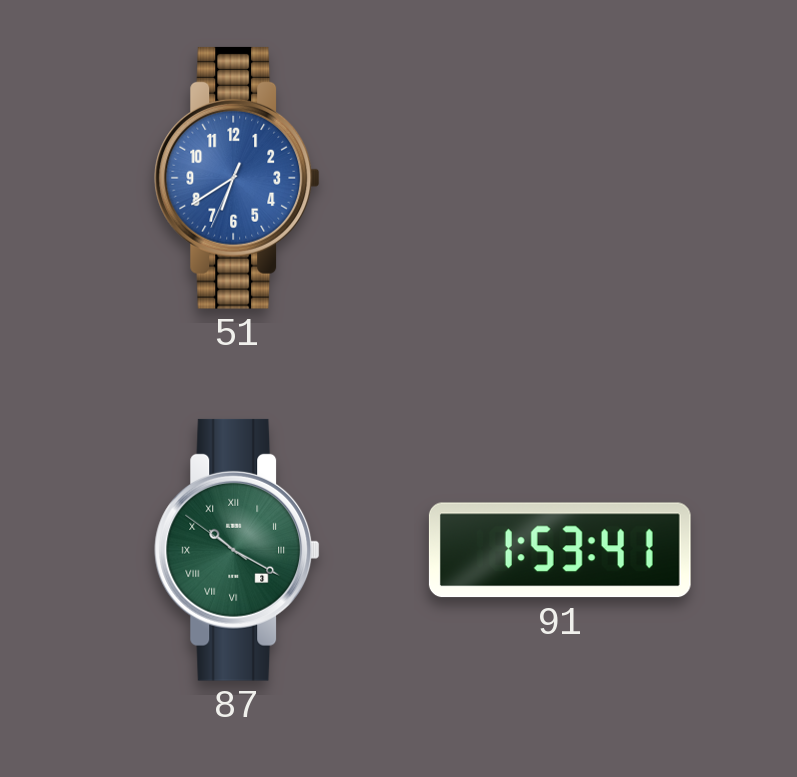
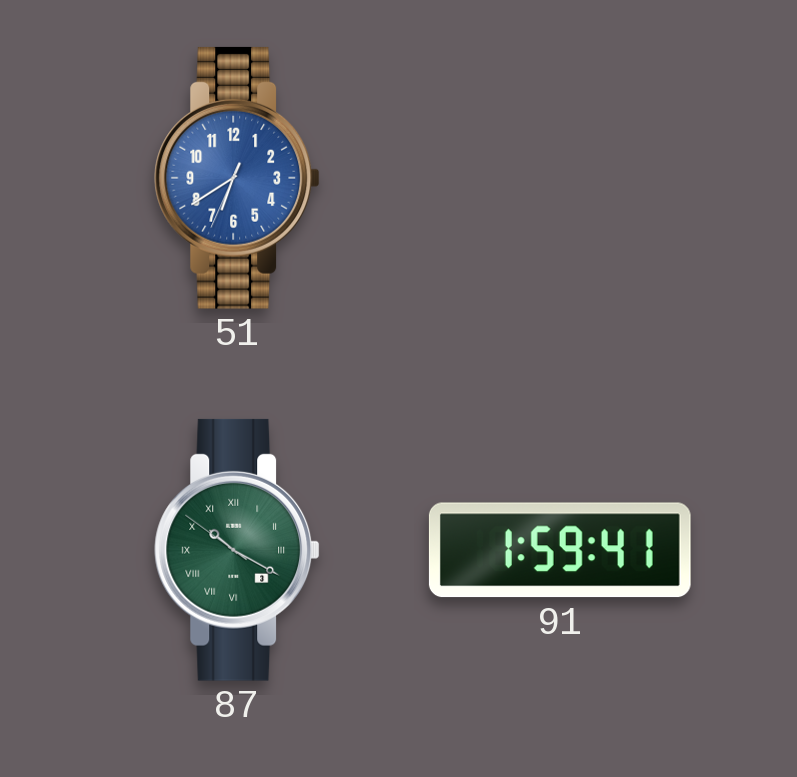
91: 1:53 -> 1:59 (560, 550)
